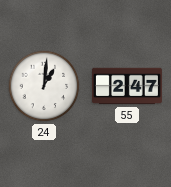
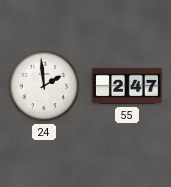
24: 1:01 -> 1:59 (44, 86)
